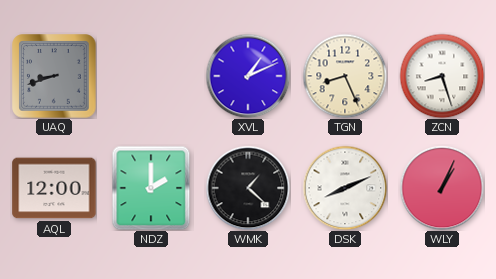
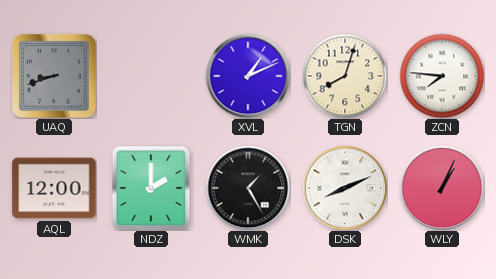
TGN: 8:26 -> 8:03 (345, 76)
ZCN: 8:27 -> 7:46 (442, 76)
WMK: 1:22 -> 1:25 (248, 188)
